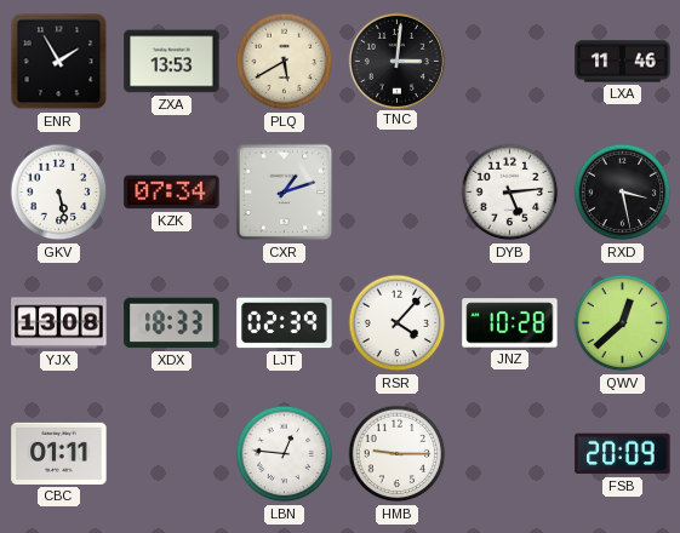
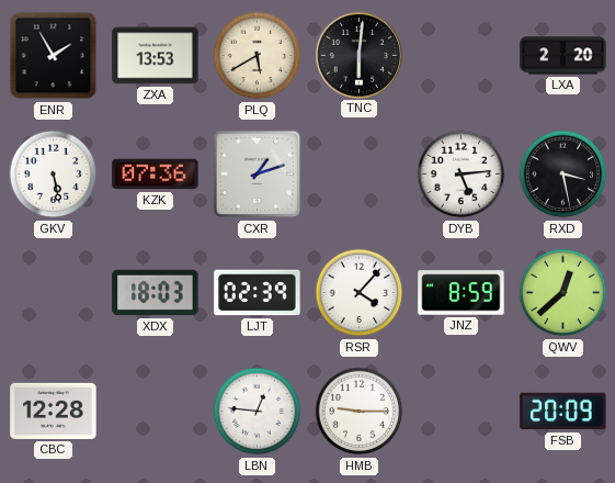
TNC: 3:01 -> 6:01 (358, 55)
LXA: 11:46 -> 2:20 (563, 56)
KZK: 07:34 -> 07:36 (156, 175)
YJX: 13:08 -> none (59, 323)
XDX: 18:33 -> 18:03 (156, 293)
JNZ: 10:28 -> 8:59 (462, 293)
CBC: 01:11 -> 12:28 (54, 411)
